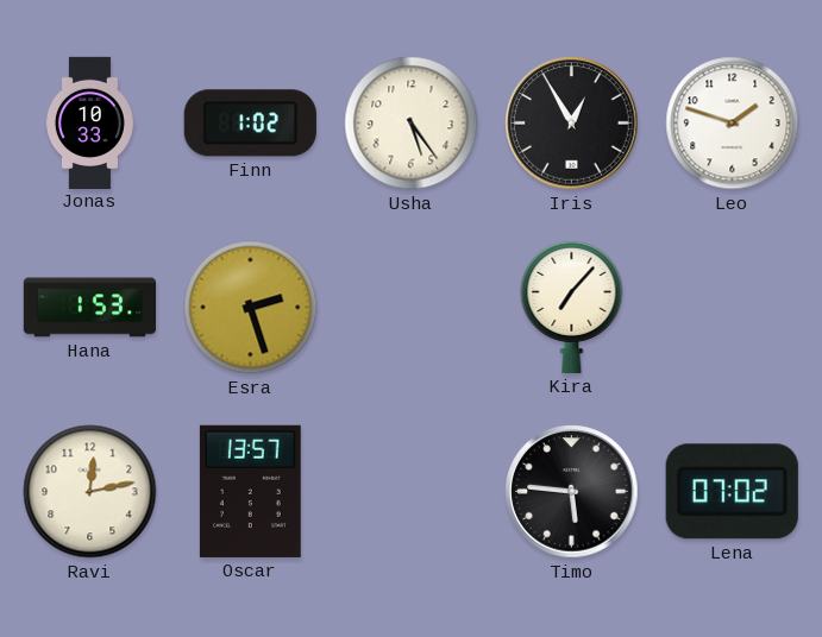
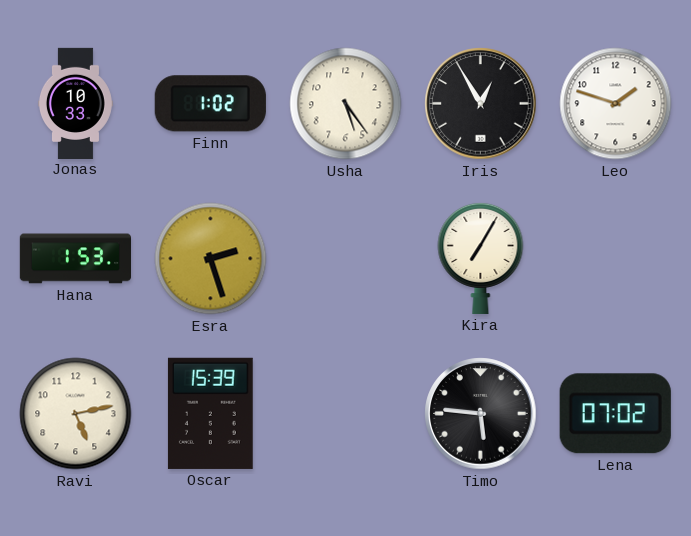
Kira: 7:07 -> 7:05 (481, 258)
Ravi: 12:13 -> 5:13 (76, 414)
Oscar: 13:57 -> 15:39 (210, 413)
